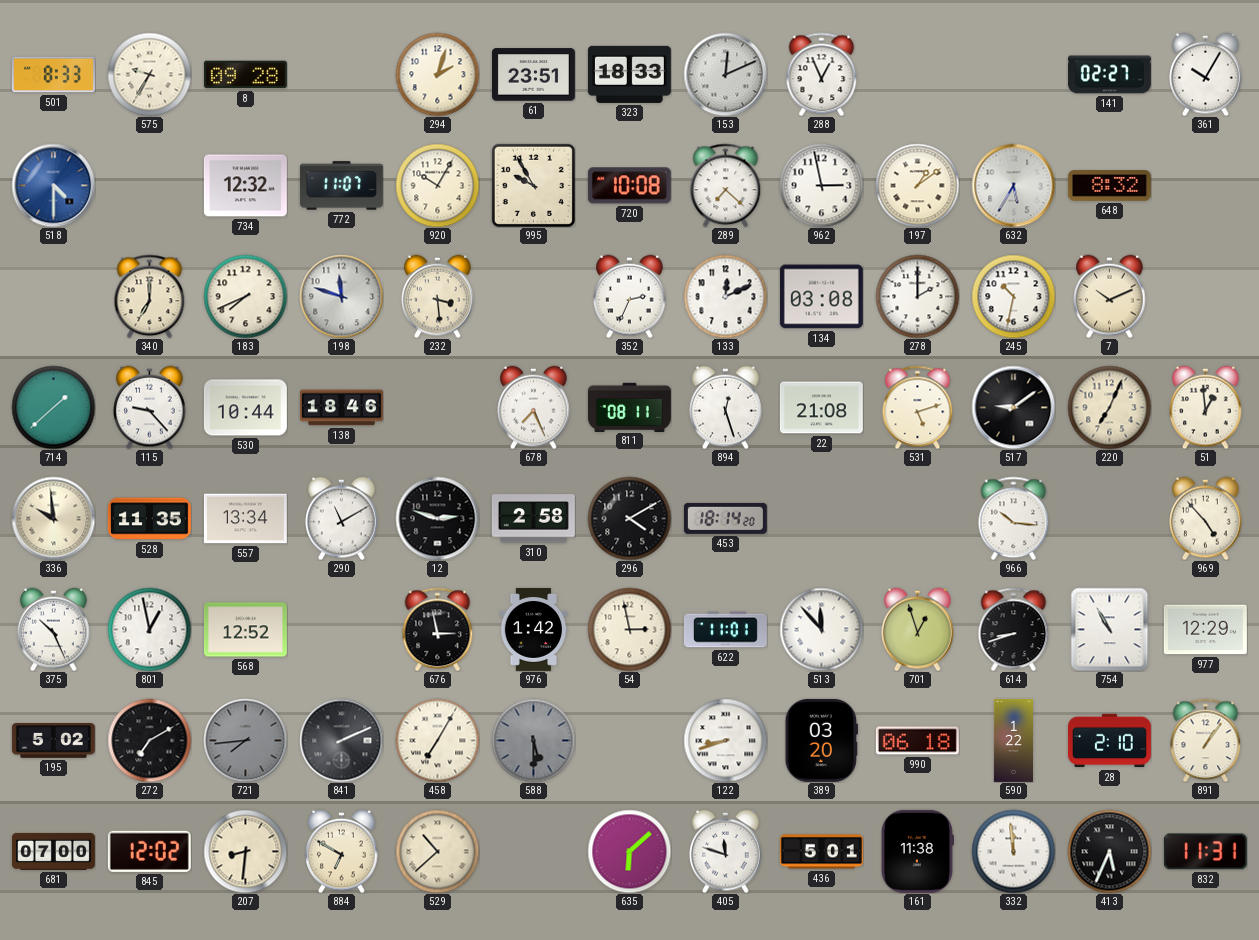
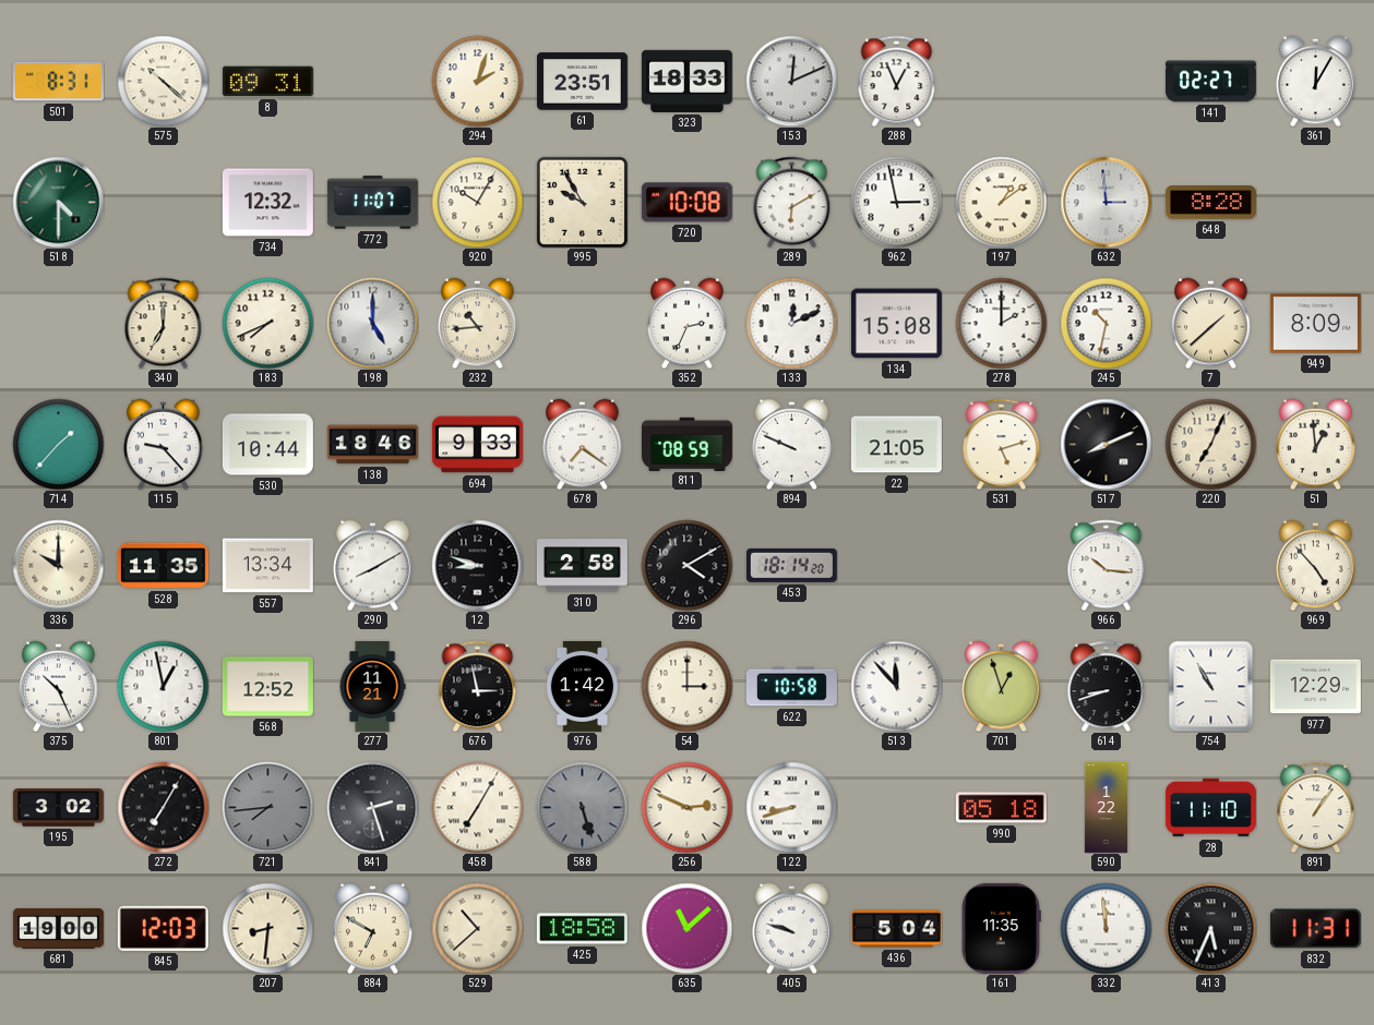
501: 8:33 -> 8:31 (58, 82)
575: 9:35 -> 10:22 (163, 81)
8: 09:28 -> 09:31 (267, 82)
361: 10:05 -> 12:05 (1316, 81)
518 dial: blue -> green (58, 202)
289: 7:22 -> 6:10 (792, 202)
632: 5:35 -> 2:59 (1106, 202)
648: 8:32 -> 8:28 (1210, 203)
198: 11:48 -> 5:00 (372, 323)
232: 3:29 -> 10:44 (478, 323)
134: 03:08 -> 15:08 (896, 324)
7: 10:11 -> 1:38 (1211, 323)
949: none -> 8:09 (1315, 324)
714: 1:38 -> 1:37 (58, 444)
694: none -> 9:33 (477, 445)
678: 7:26 -> 7:21 (583, 444)
811: 08:11 -> 08:59 (686, 444)
894: 12:27 -> 9:49 (792, 444)
22: 21:08 -> 21:05 (896, 445)
517: 9:09 -> 8:11 (1106, 444)
336: 9:59 -> 10:00 (58, 565)
290: 11:10 -> 8:10 (373, 565)
12: 2:48 -> 8:48 (477, 565)
277: none -> 11:21 (372, 686)
54: 2:58 -> 3:00 (686, 686)
622: 11:01 -> 10:58 (791, 687)
195: 5:02 -> 3:02 (58, 808)
272: 7:10 -> 7:05 (163, 807)
841: 2:11 -> 2:27 (372, 807)
588: 5:30 -> 5:27 (582, 807)
256: none -> 2:49 (686, 807)
389: 03:20 -> none (821, 740)
990: 06:18 -> 05:18 (1001, 808)
28: 2:10 -> 11:10 (1210, 808)
681: 07:00 -> 19:00 (58, 928)
845: 12:02 -> 12:03 (163, 928)
425: none -> 18:58 (582, 929)
635: 6:08 -> 11:08 (686, 928)
405: 11:48 -> 9:48 (792, 928)
436: 5:01 -> 5:04 (896, 929)
161: 11:38 -> 11:35 (1001, 928)
